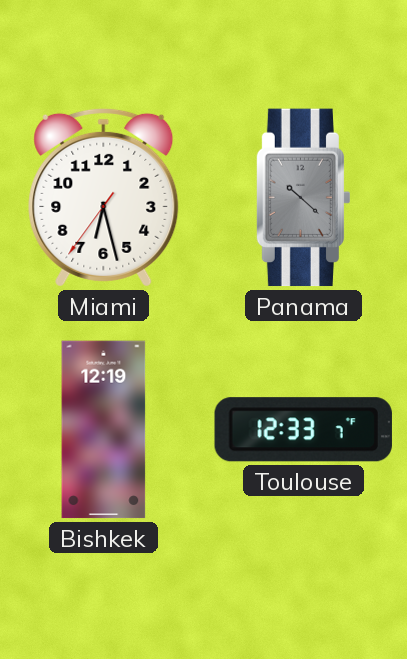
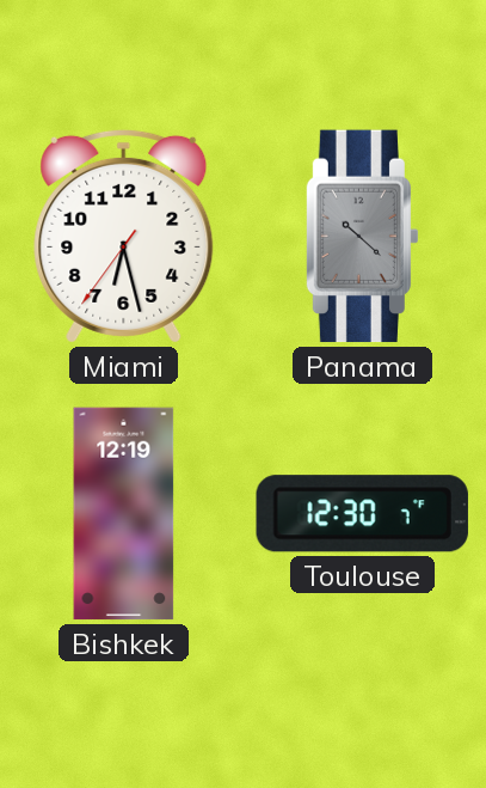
Toulouse: 12:33 -> 12:30 (362, 514)
